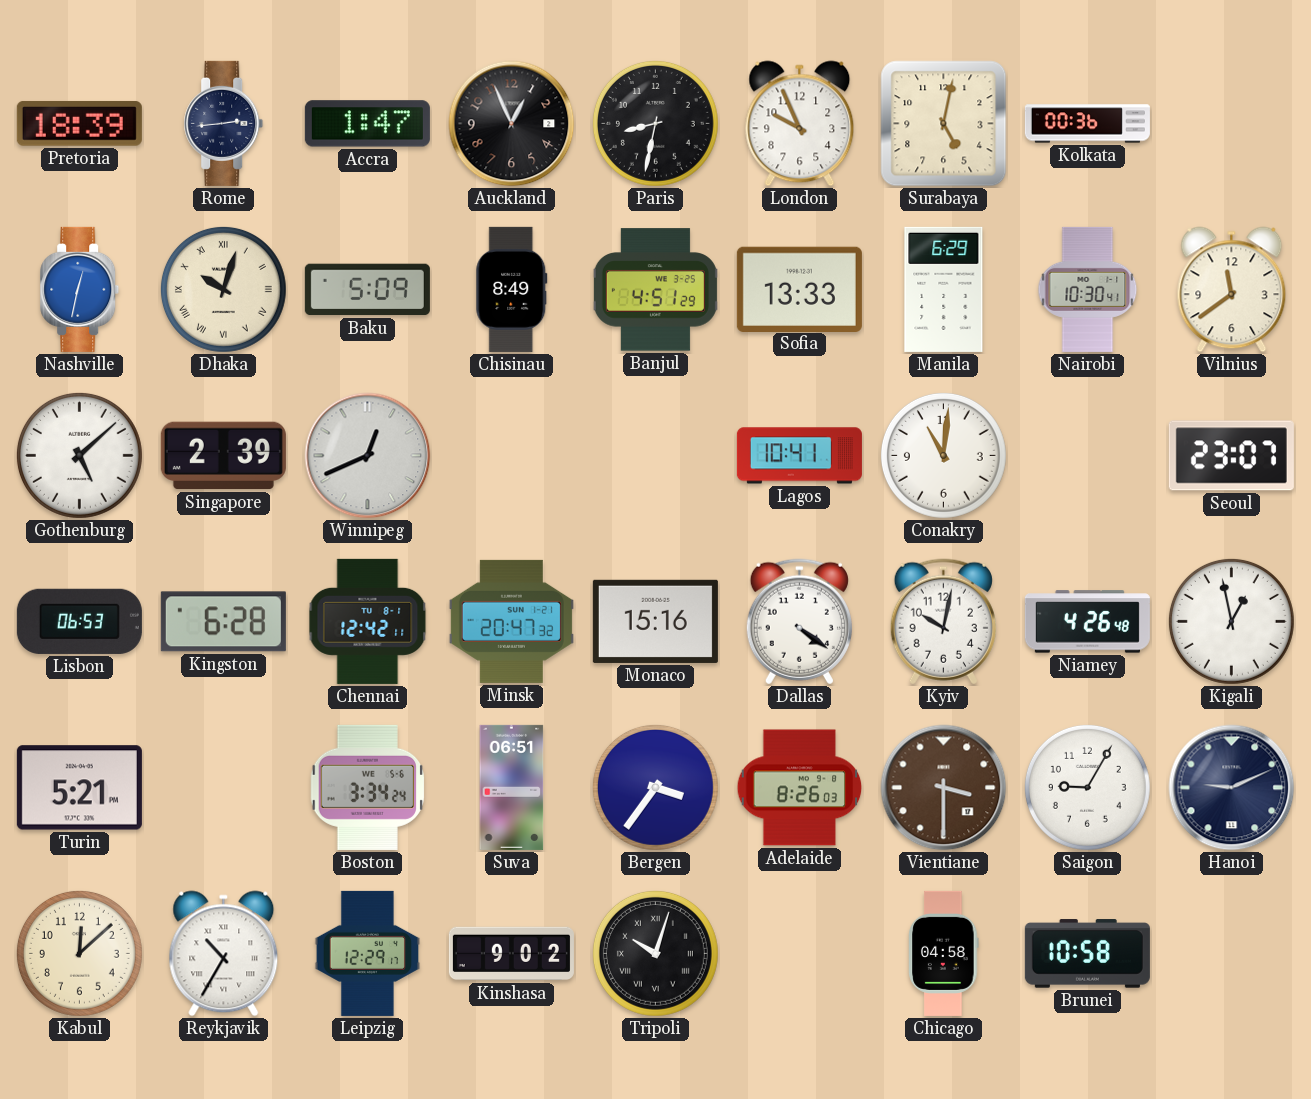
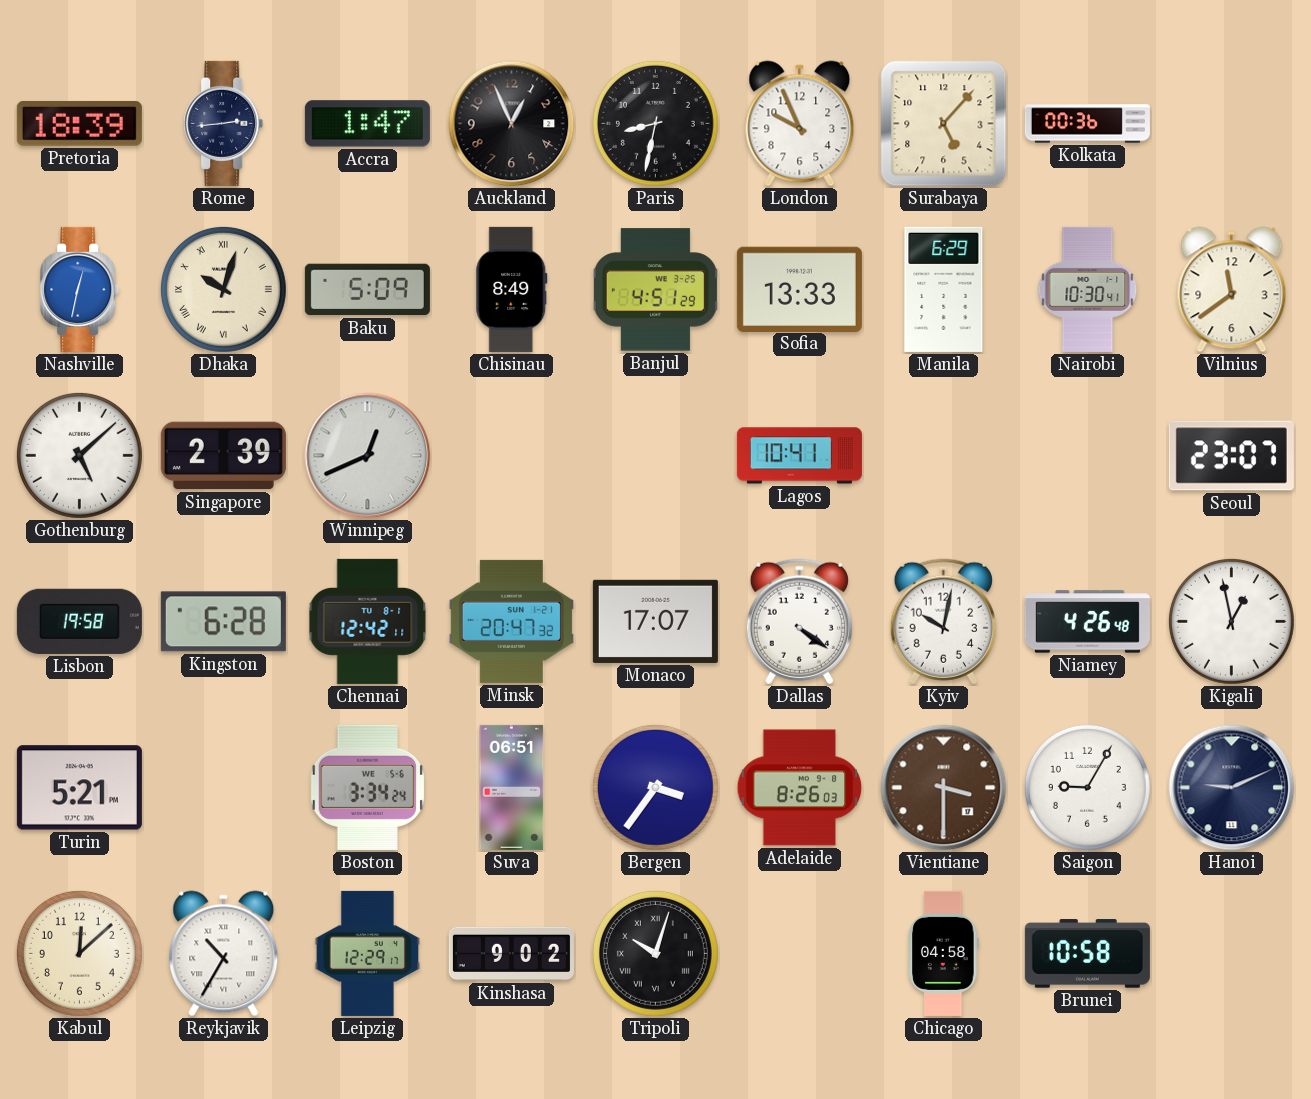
Surabaya: 5:02 -> 5:07 (944, 124)
Conakry: 11:01 -> none (943, 455)
Lisbon: 06:53 -> 19:58 (79, 621)
Monaco: 15:16 -> 17:07 (655, 621)
